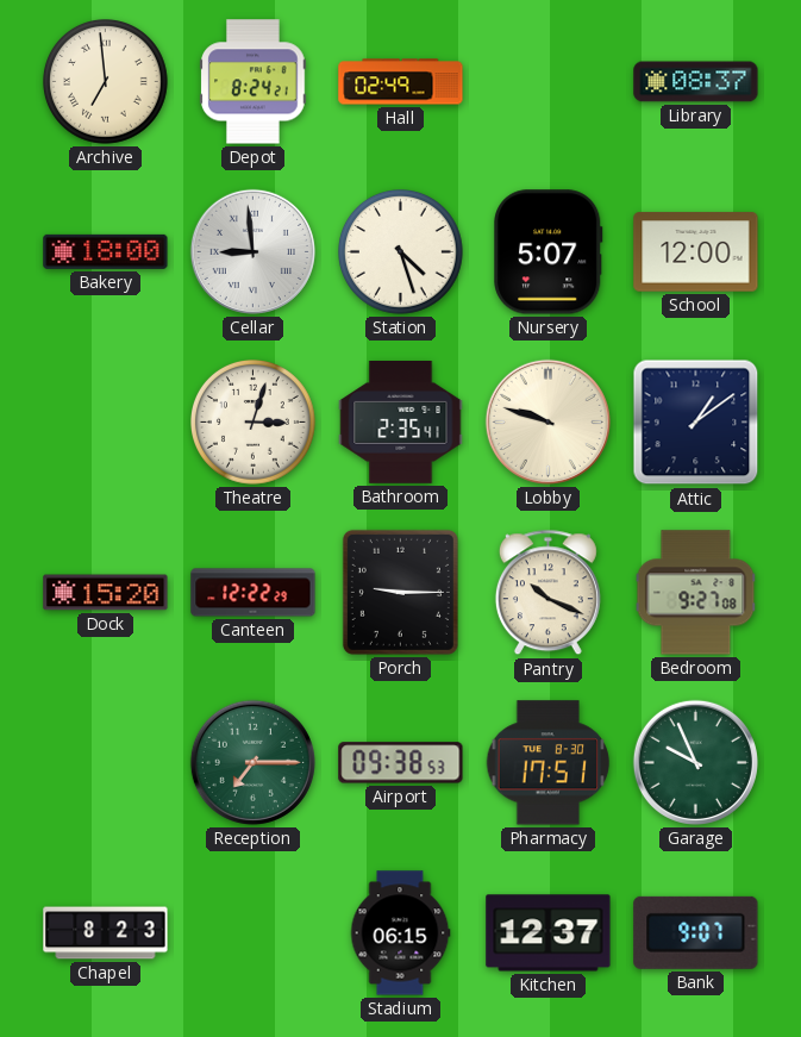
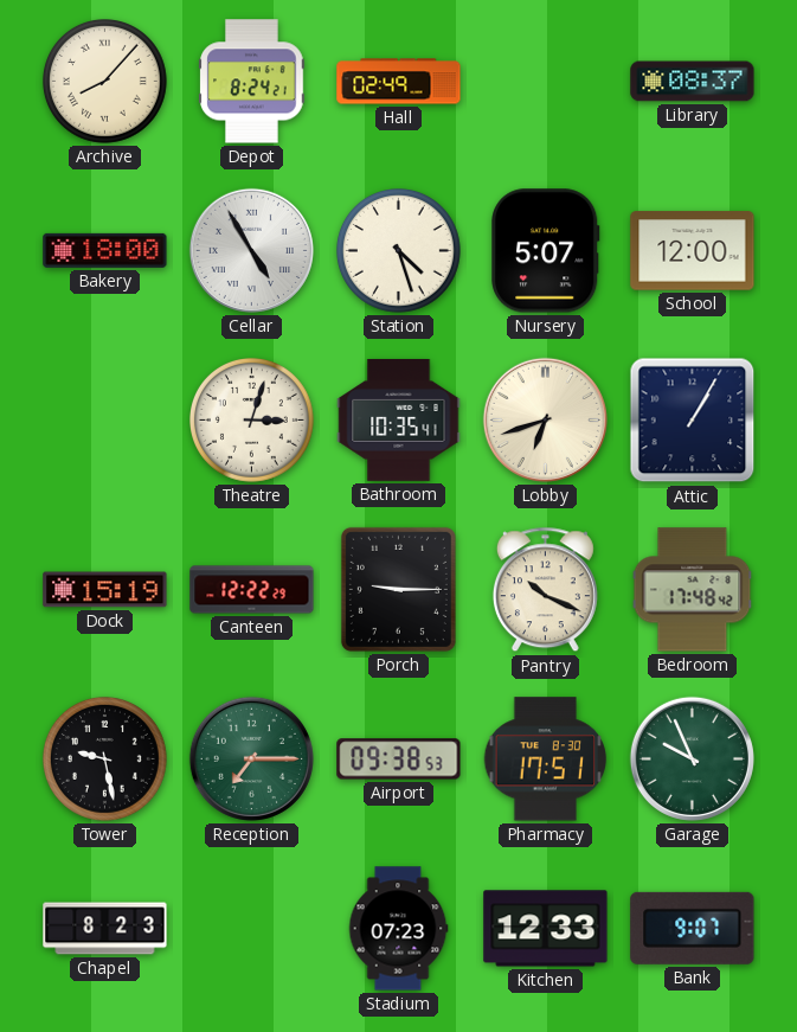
Archive: 6:59 -> 8:07 (105, 82)
Cellar: 8:59 -> 4:55 (251, 250)
Bathroom: 2:35 -> 10:35 (399, 419)
Lobby: 9:48 -> 6:42 (545, 419)
Attic: 1:09 -> 1:05 (693, 421)
Dock: 15:20 -> 15:19 (105, 590)
Bedroom: 9:27 -> 17:48 (693, 590)
Tower: none -> 9:28 (105, 759)
Stadium: 06:15 -> 07:23 (398, 929)
Kitchen: 12:37 -> 12:33 (546, 929)
